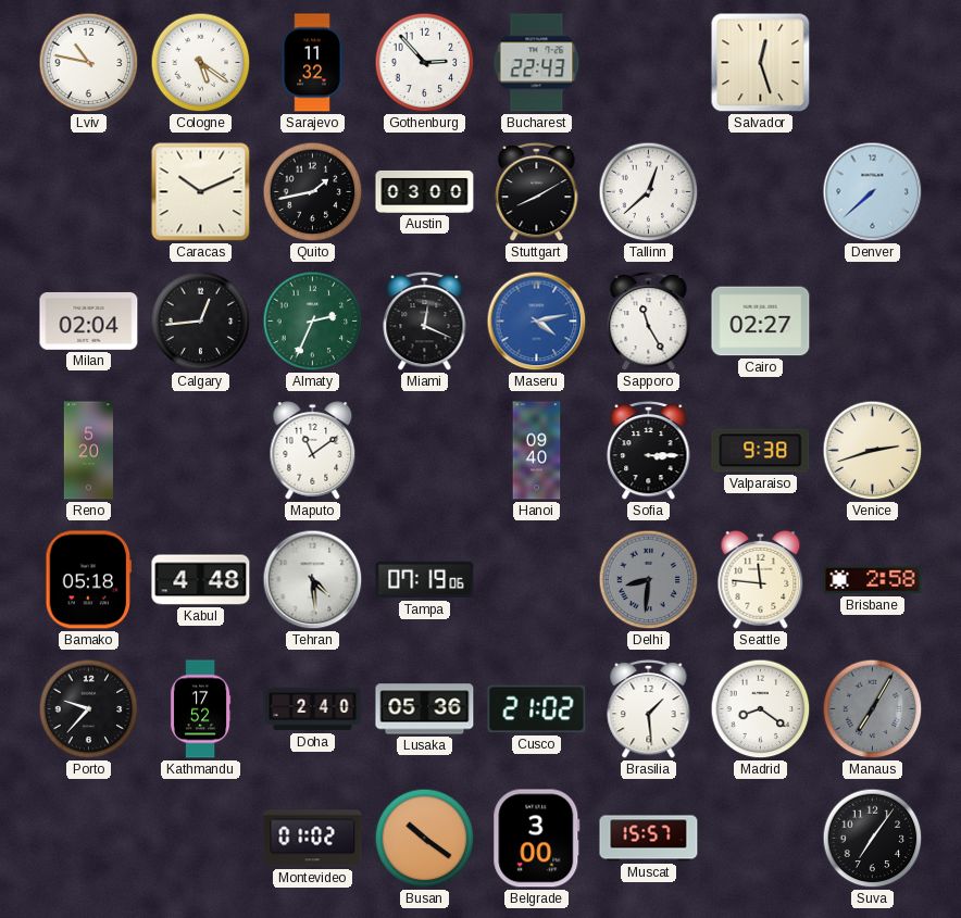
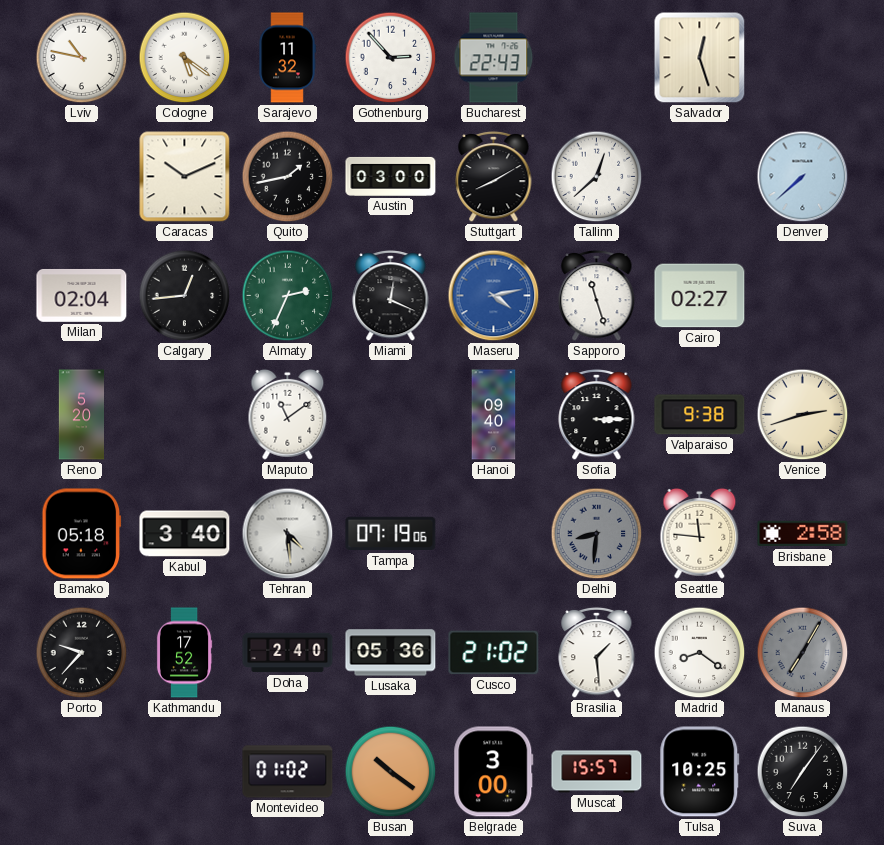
Sapporo: 11:25 -> 11:27 (597, 295)
Kabul: 4:48 -> 3:40 (185, 534)
Tulsa: none -> 10:25 (700, 772)
